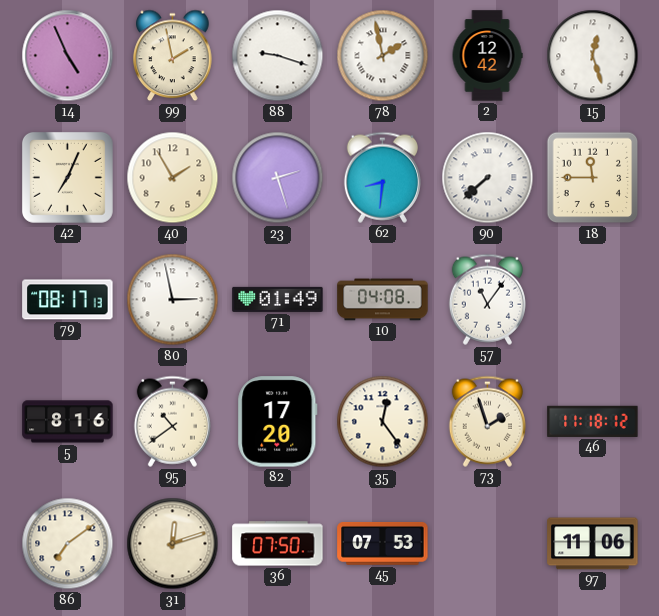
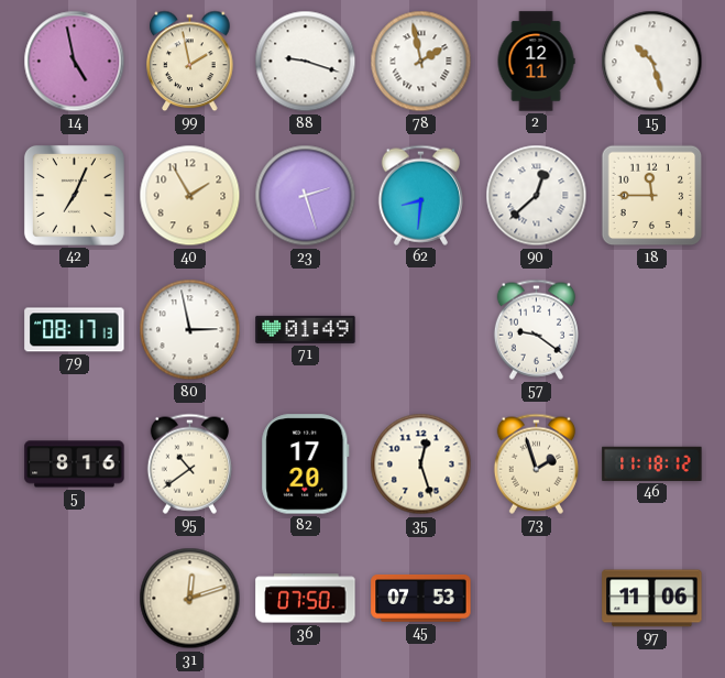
14: 4:56 -> 4:58 (75, 62)
2: 12:42 -> 12:11 (536, 62)
15: 12:27 -> 10:27 (652, 62)
90: 7:38 -> 12:38 (537, 196)
10: 04:08 -> none (383, 300)
57: 11:06 -> 9:21 (536, 329)
35: 12:24 -> 12:27 (421, 464)
86: 7:09 -> none (68, 544)
